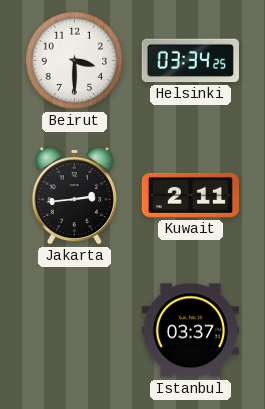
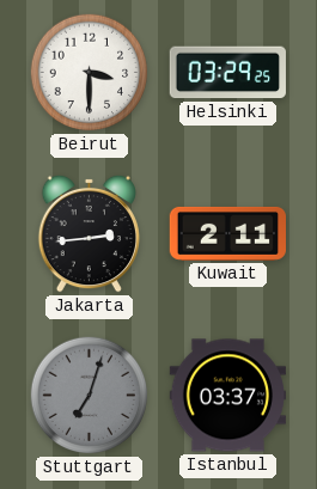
Helsinki: 03:34 -> 03:29 (227, 73)
Stuttgart: none -> 7:03 (90, 396)
